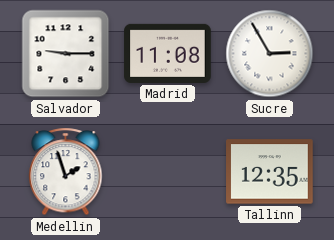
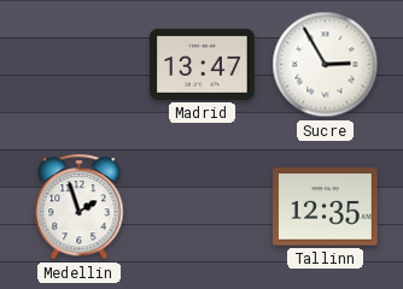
Salvador: 9:15 -> none (66, 54)
Madrid: 11:08 -> 13:47 (203, 64)
